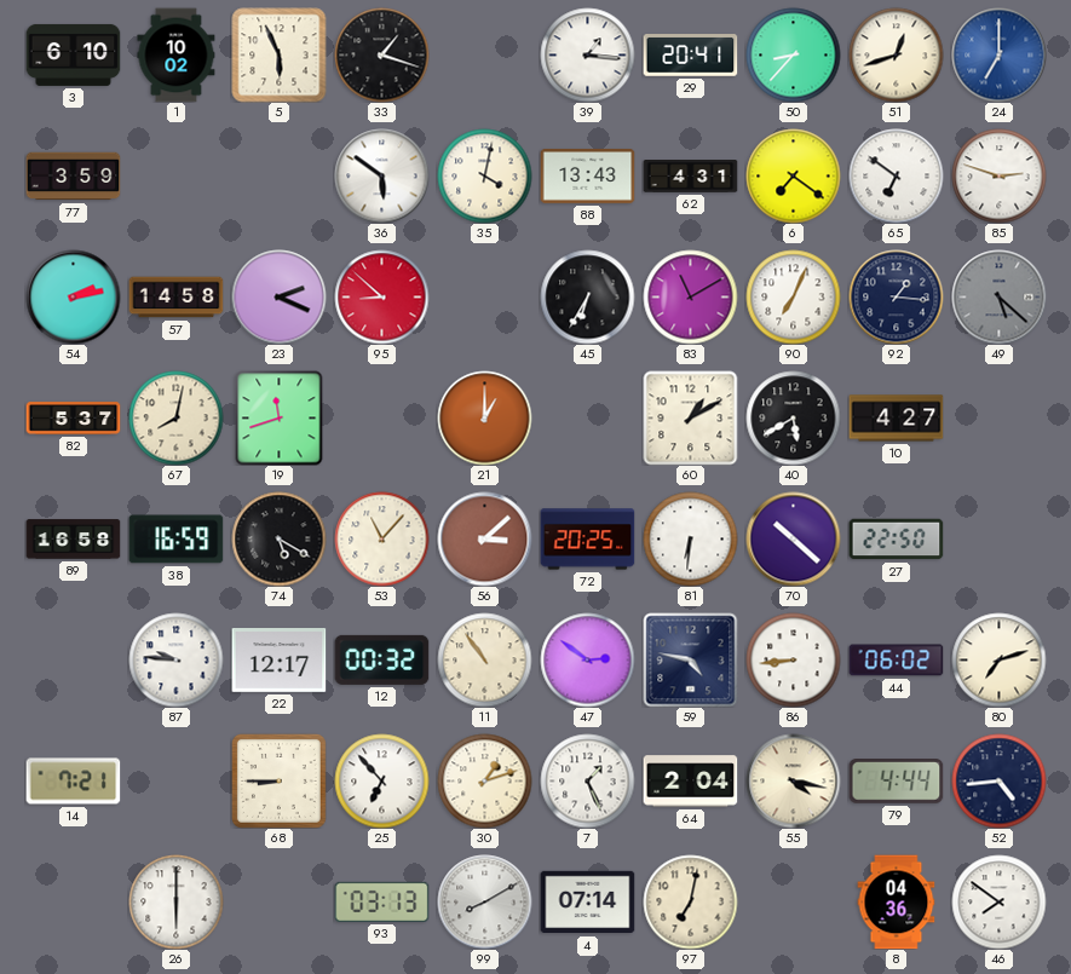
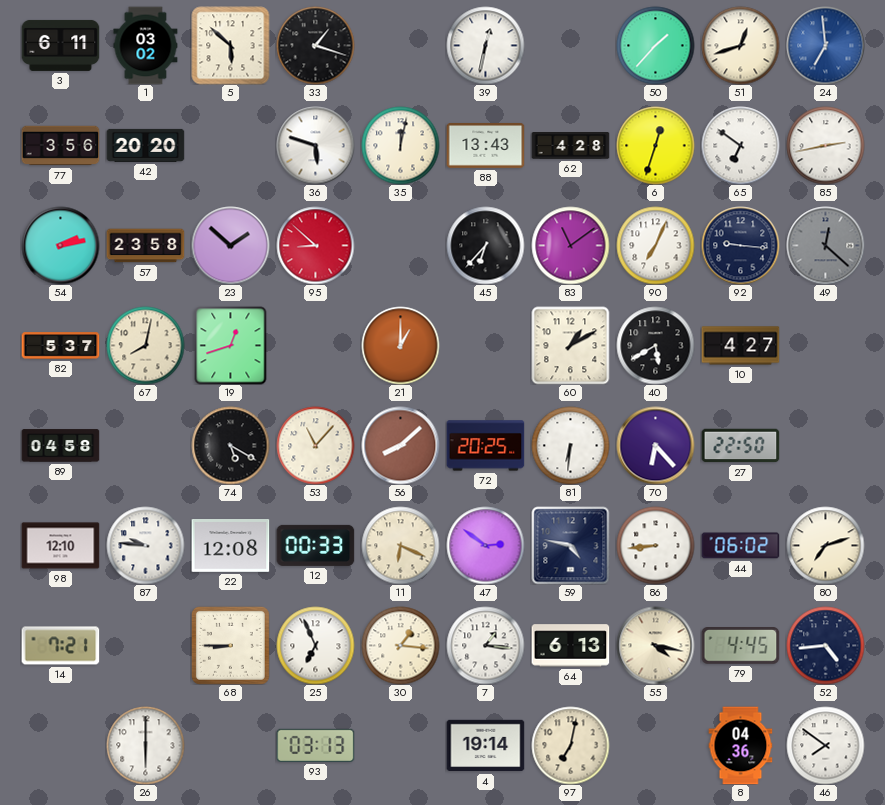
3: 6:10 -> 6:11 (60, 45)
1: 10:02 -> 03:02 (146, 45)
5: 5:56 -> 5:52 (230, 45)
39: 1:16 -> 12:32 (485, 45)
29: 20:41 -> none (690, 56)
50: 8:37 -> 1:37 (655, 45)
24: 7:00 -> 6:59 (825, 45)
77: 3:59 -> 3:56 (60, 146)
42: none -> 20:20 (145, 145)
36: 5:51 -> 5:48 (315, 145)
35: 4:02 -> 12:02 (400, 145)
62: 4:31 -> 4:28 (570, 146)
6: 7:21 -> 12:33 (655, 145)
85: 2:48 -> 2:43 (825, 145)
57: 14:58 -> 23:58 (145, 246)
23: 2:19 -> 1:52 (230, 245)
45: 6:35 -> 6:37 (485, 245)
83: 11:10 -> 11:09 (570, 245)
92: 1:16 -> 9:16 (740, 245)
49: 5:22 -> 12:22 (825, 245)
19: 11:42 -> 12:42 (231, 345)
89: 16:58 -> 04:58 (60, 446)
38: 16:59 -> none (175, 540)
56: 3:08 -> 8:08 (400, 445)
70: 10:22 -> 6:23 (655, 445)
98: none -> 12:10 (60, 546)
22: 12:17 -> 12:08 (230, 546)
12: 00:32 -> 00:33 (315, 545)
11: 10:54 -> 6:19 (400, 545)
25: 6:53 -> 6:56 (315, 645)
30: 1:12 -> 1:16 (400, 645)
7: 1:26 -> 1:16 (485, 645)
64: 2:04 -> 6:13 (570, 646)
79: 4:44 -> 4:45 (740, 646)
99: 8:10 -> none (484, 901)
4: 07:14 -> 19:14 (485, 746)
